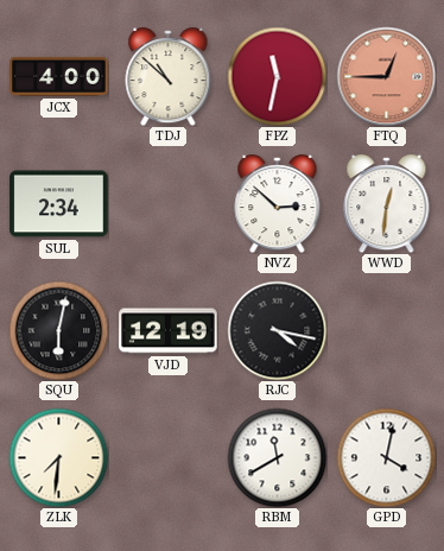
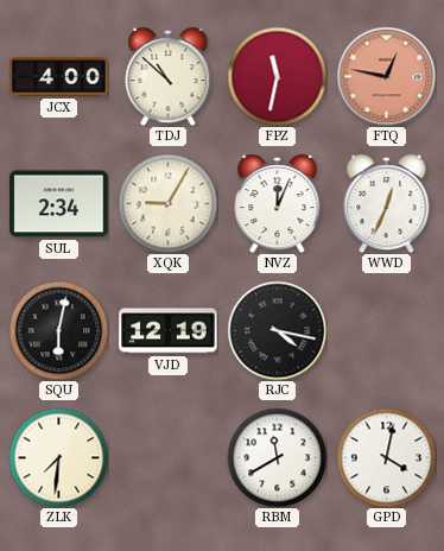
FTQ: 12:45 -> 12:47 (386, 76)
XQK: none -> 9:05 (167, 203)
NVZ: 2:52 -> 12:04 (278, 204)
WWD: 12:31 -> 12:34 (387, 204)
